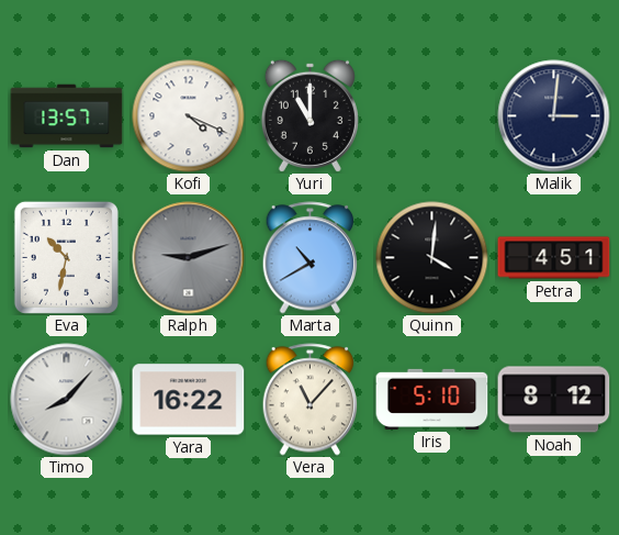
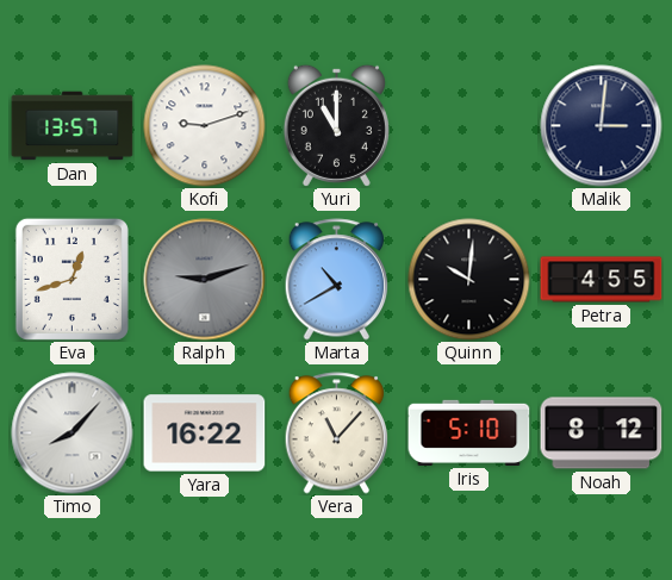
Kofi: 4:19 -> 9:12 (205, 126)
Eva: 10:32 -> 12:42 (71, 279)
Quinn: 4:01 -> 10:01 (469, 280)
Petra: 4:51 -> 4:55 (602, 280)
